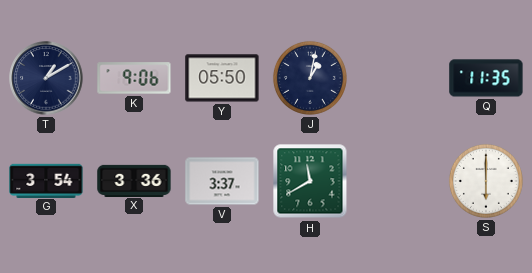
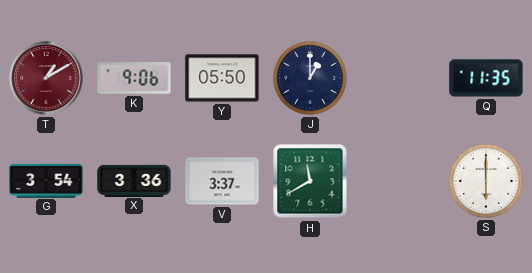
T dial: navy -> burgundy (46, 78)
J: 1:02 -> 1:00 (310, 78)
